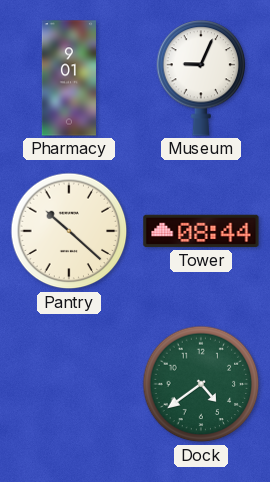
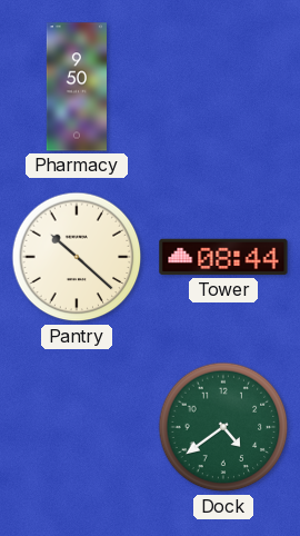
Pharmacy: 9:01 -> 9:50 (77, 87)
Museum: 9:04 -> none (201, 78)
